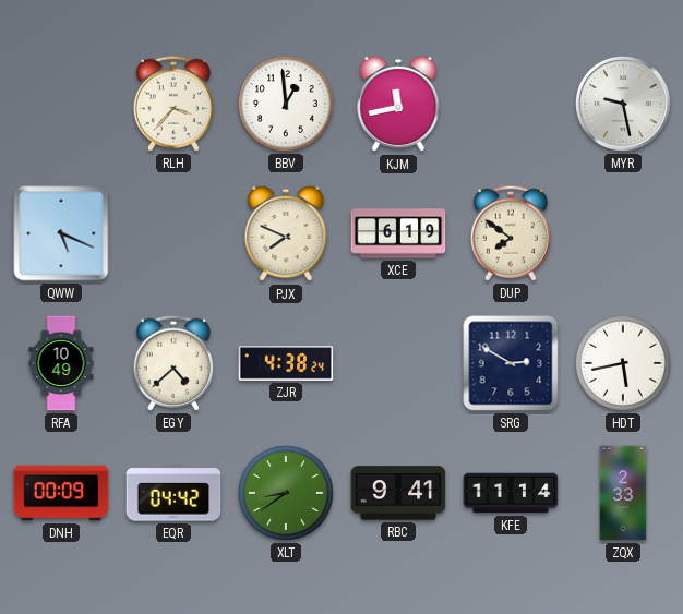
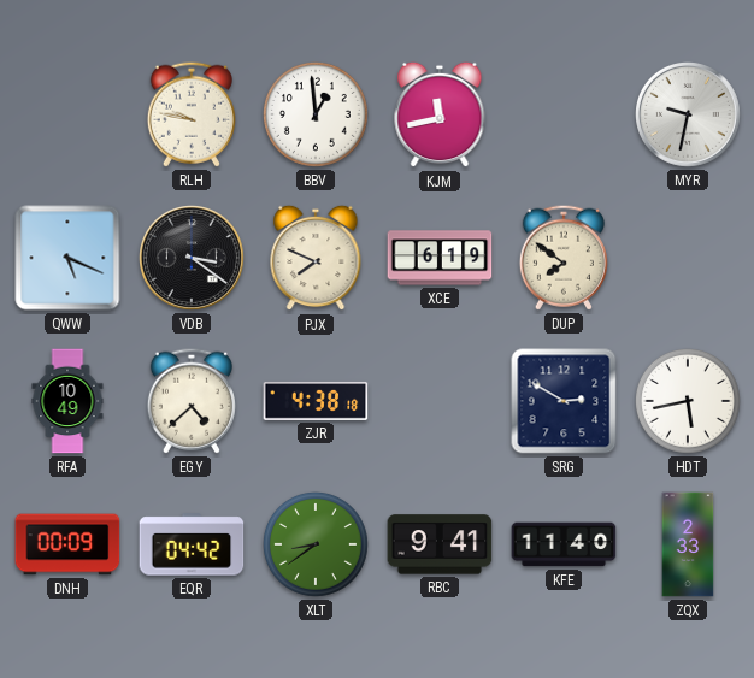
RLH: 3:37 -> 9:47 (192, 114)
MYR: 9:28 -> 9:32 (689, 116)
VDB: none -> 3:21 (193, 259)
ZJR: 4:38:24 -> 4:38:18 (316, 401)
KFE: 11:14 -> 11:40 (564, 544)
